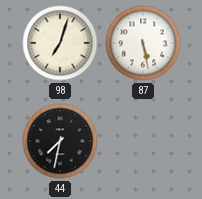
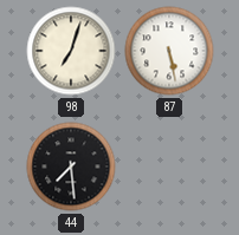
44: 7:32 -> 7:29 (71, 167)
